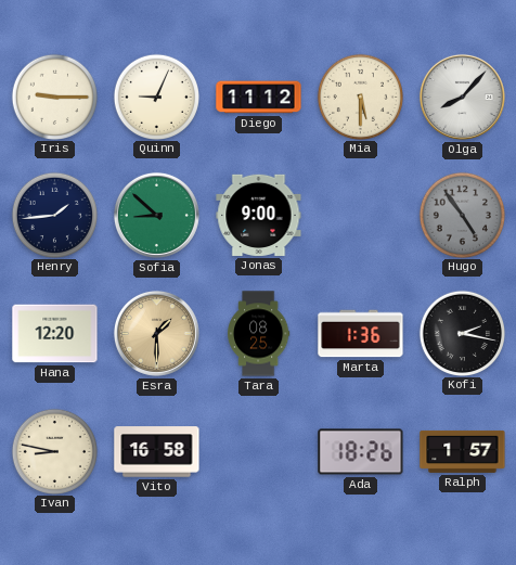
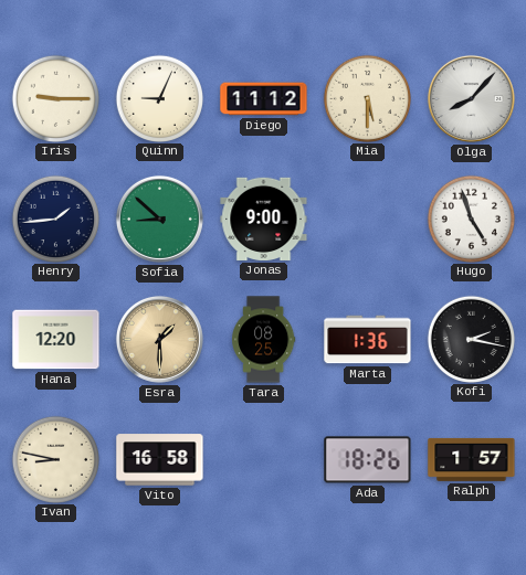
Hugo: 4:54 -> 4:57 (471, 219)
Hugo dial: grey -> white (471, 219)
